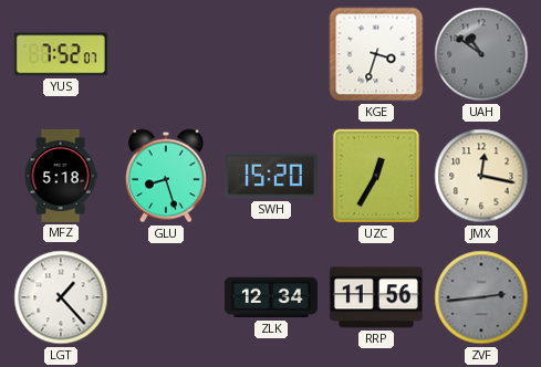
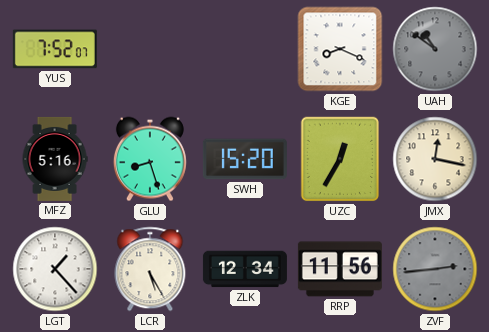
KGE: 3:33 -> 8:19 (340, 49)
MFZ: 5:18 -> 5:16 (55, 159)
LCR: none -> 5:25 (150, 269)
